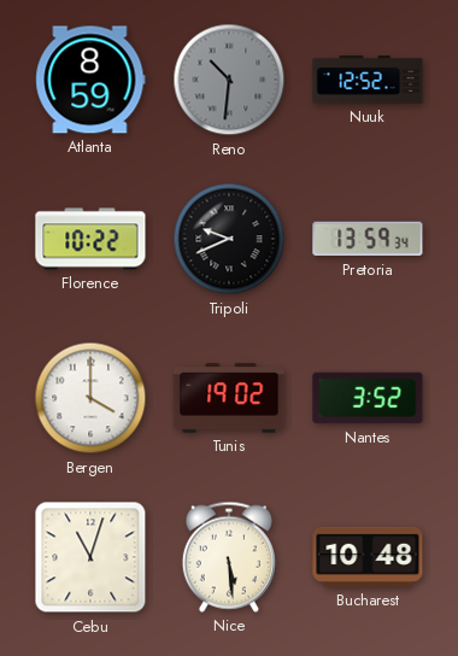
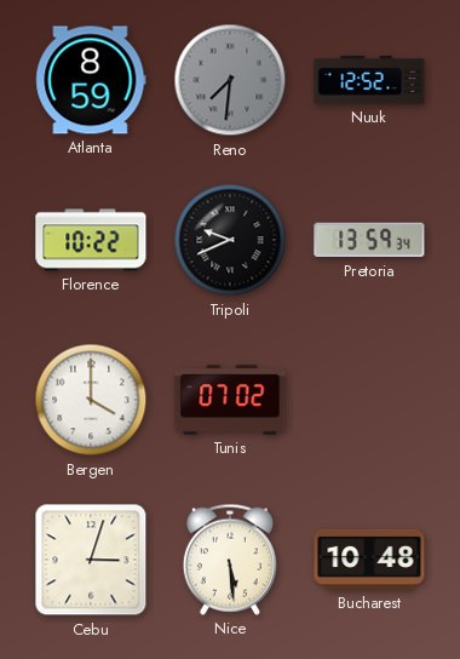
Reno: 10:31 -> 7:31 (230, 80)
Tunis: 19:02 -> 07:02 (230, 400)
Nantes: 3:52 -> none (368, 398)
Cebu: 11:03 -> 3:03 (91, 560)
